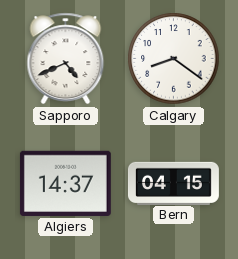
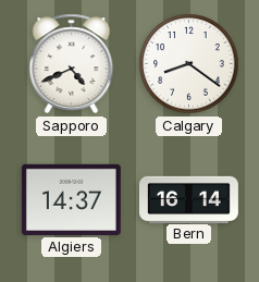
Bern: 04:15 -> 16:14 (188, 199)
